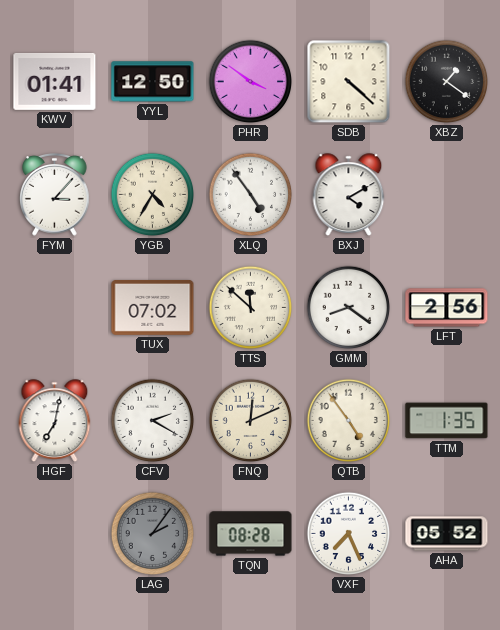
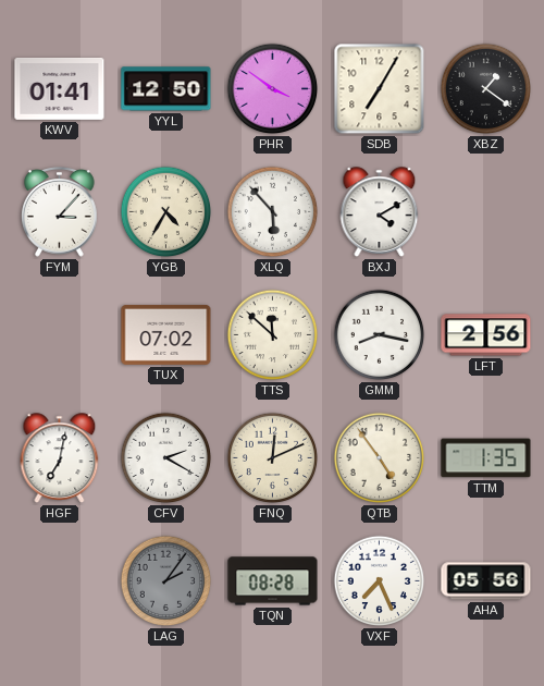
SDB: 4:22 -> 7:05 (380, 89)
XLQ: 4:54 -> 5:53 (273, 212)
GMM: 8:21 -> 8:17 (380, 335)
AHA: 05:52 -> 05:56 (486, 581)
